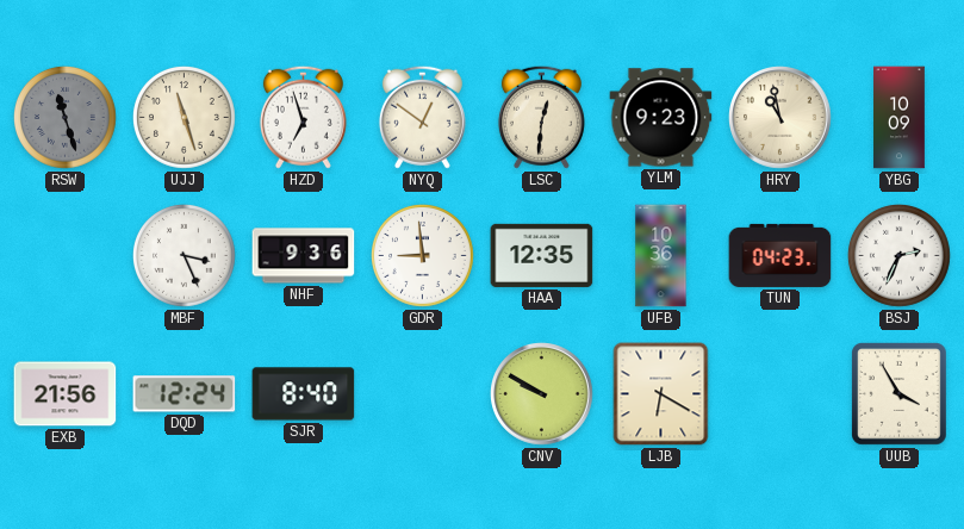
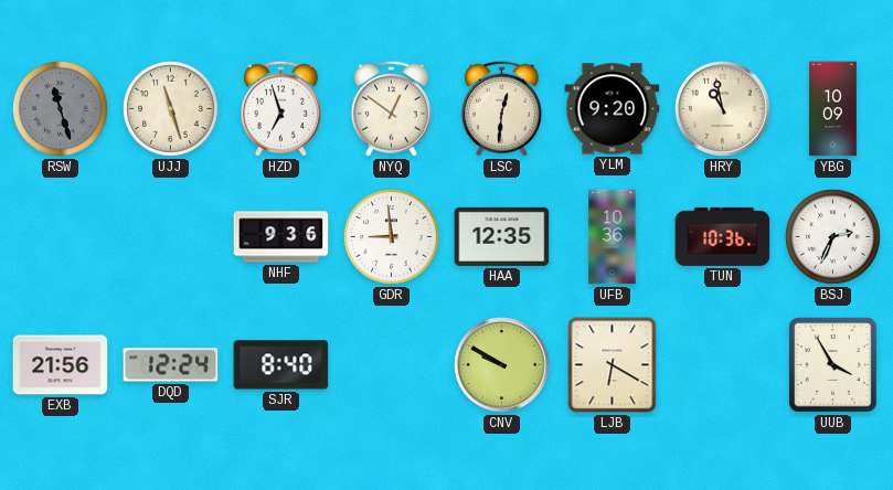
YLM: 9:23 -> 9:20 (613, 109)
MBF: 3:26 -> none (185, 256)
TUN: 04:23 -> 10:36 (723, 236)
